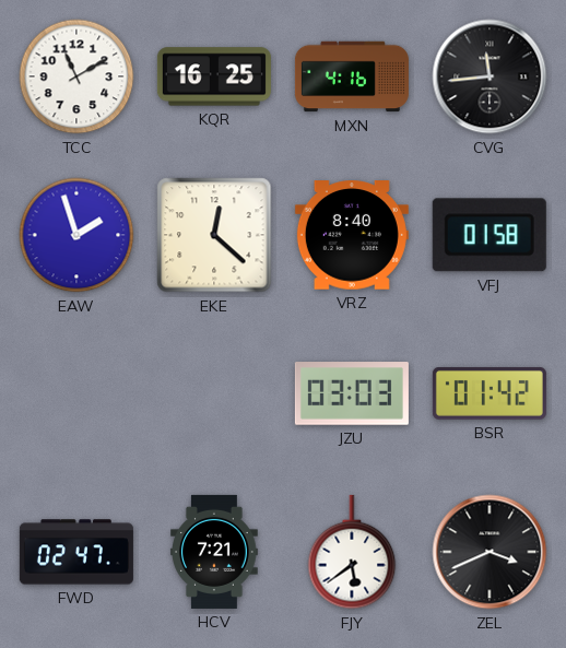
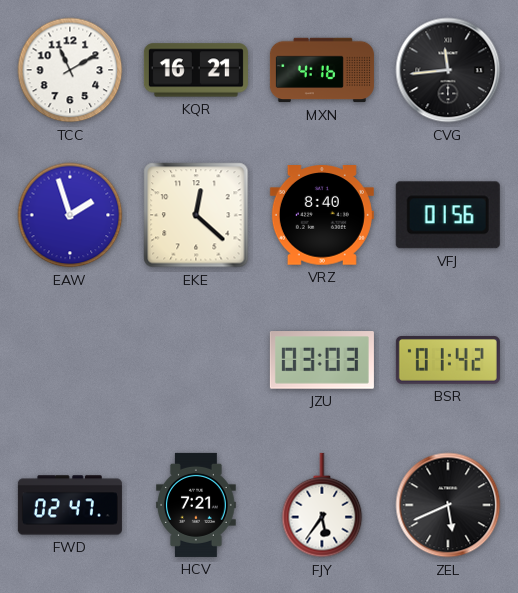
KQR: 16:25 -> 16:21 (196, 70)
VFJ: 01:58 -> 01:56 (448, 215)
FJY: 5:39 -> 5:36 (322, 505)
ZEL: 3:41 -> 5:41 (448, 505)
